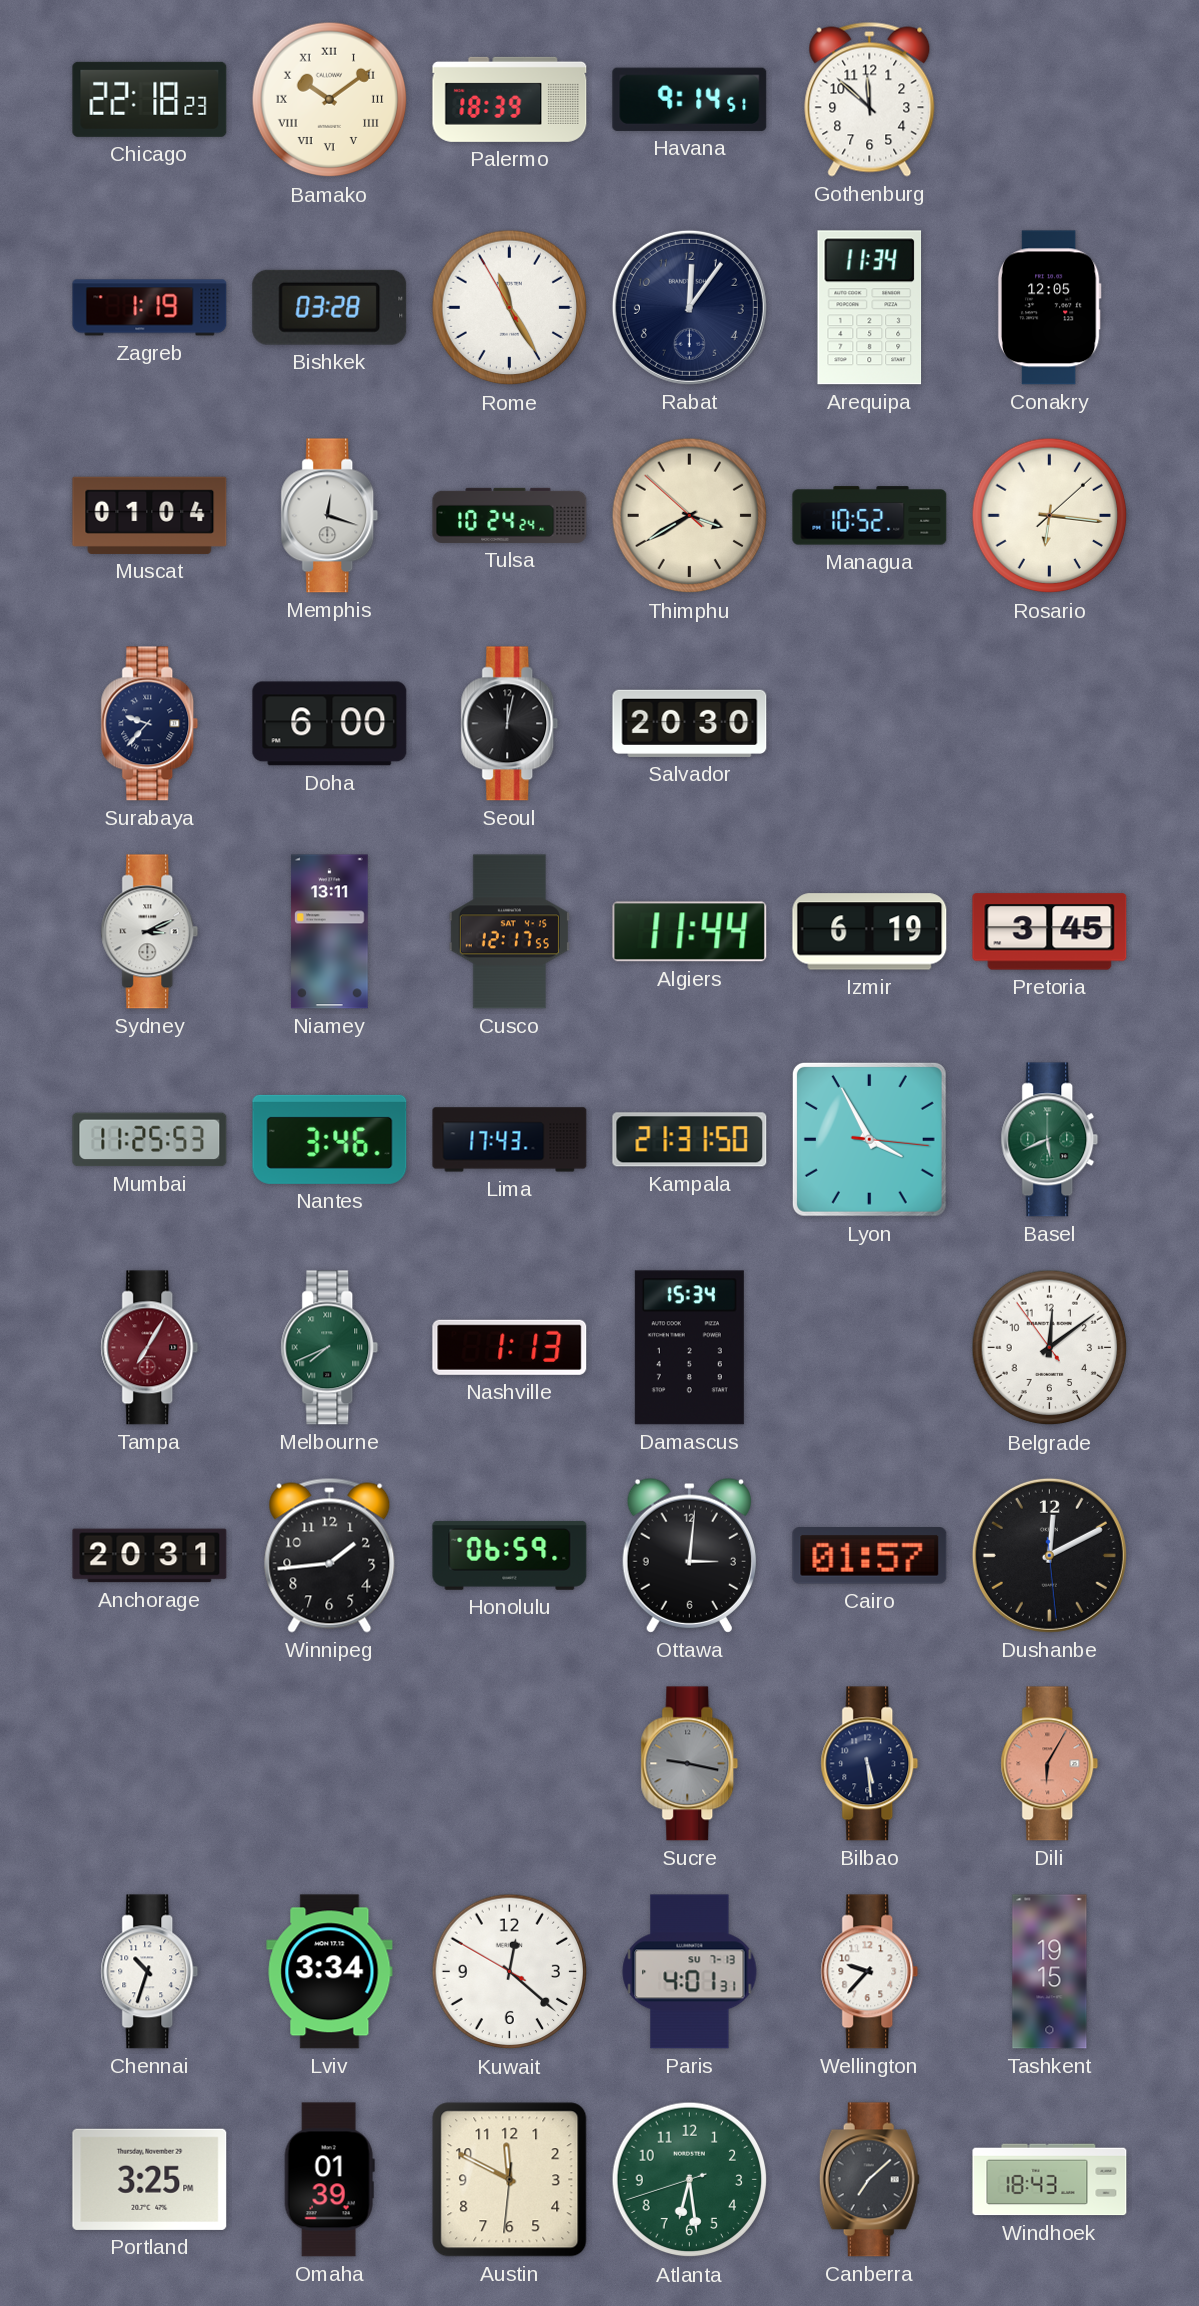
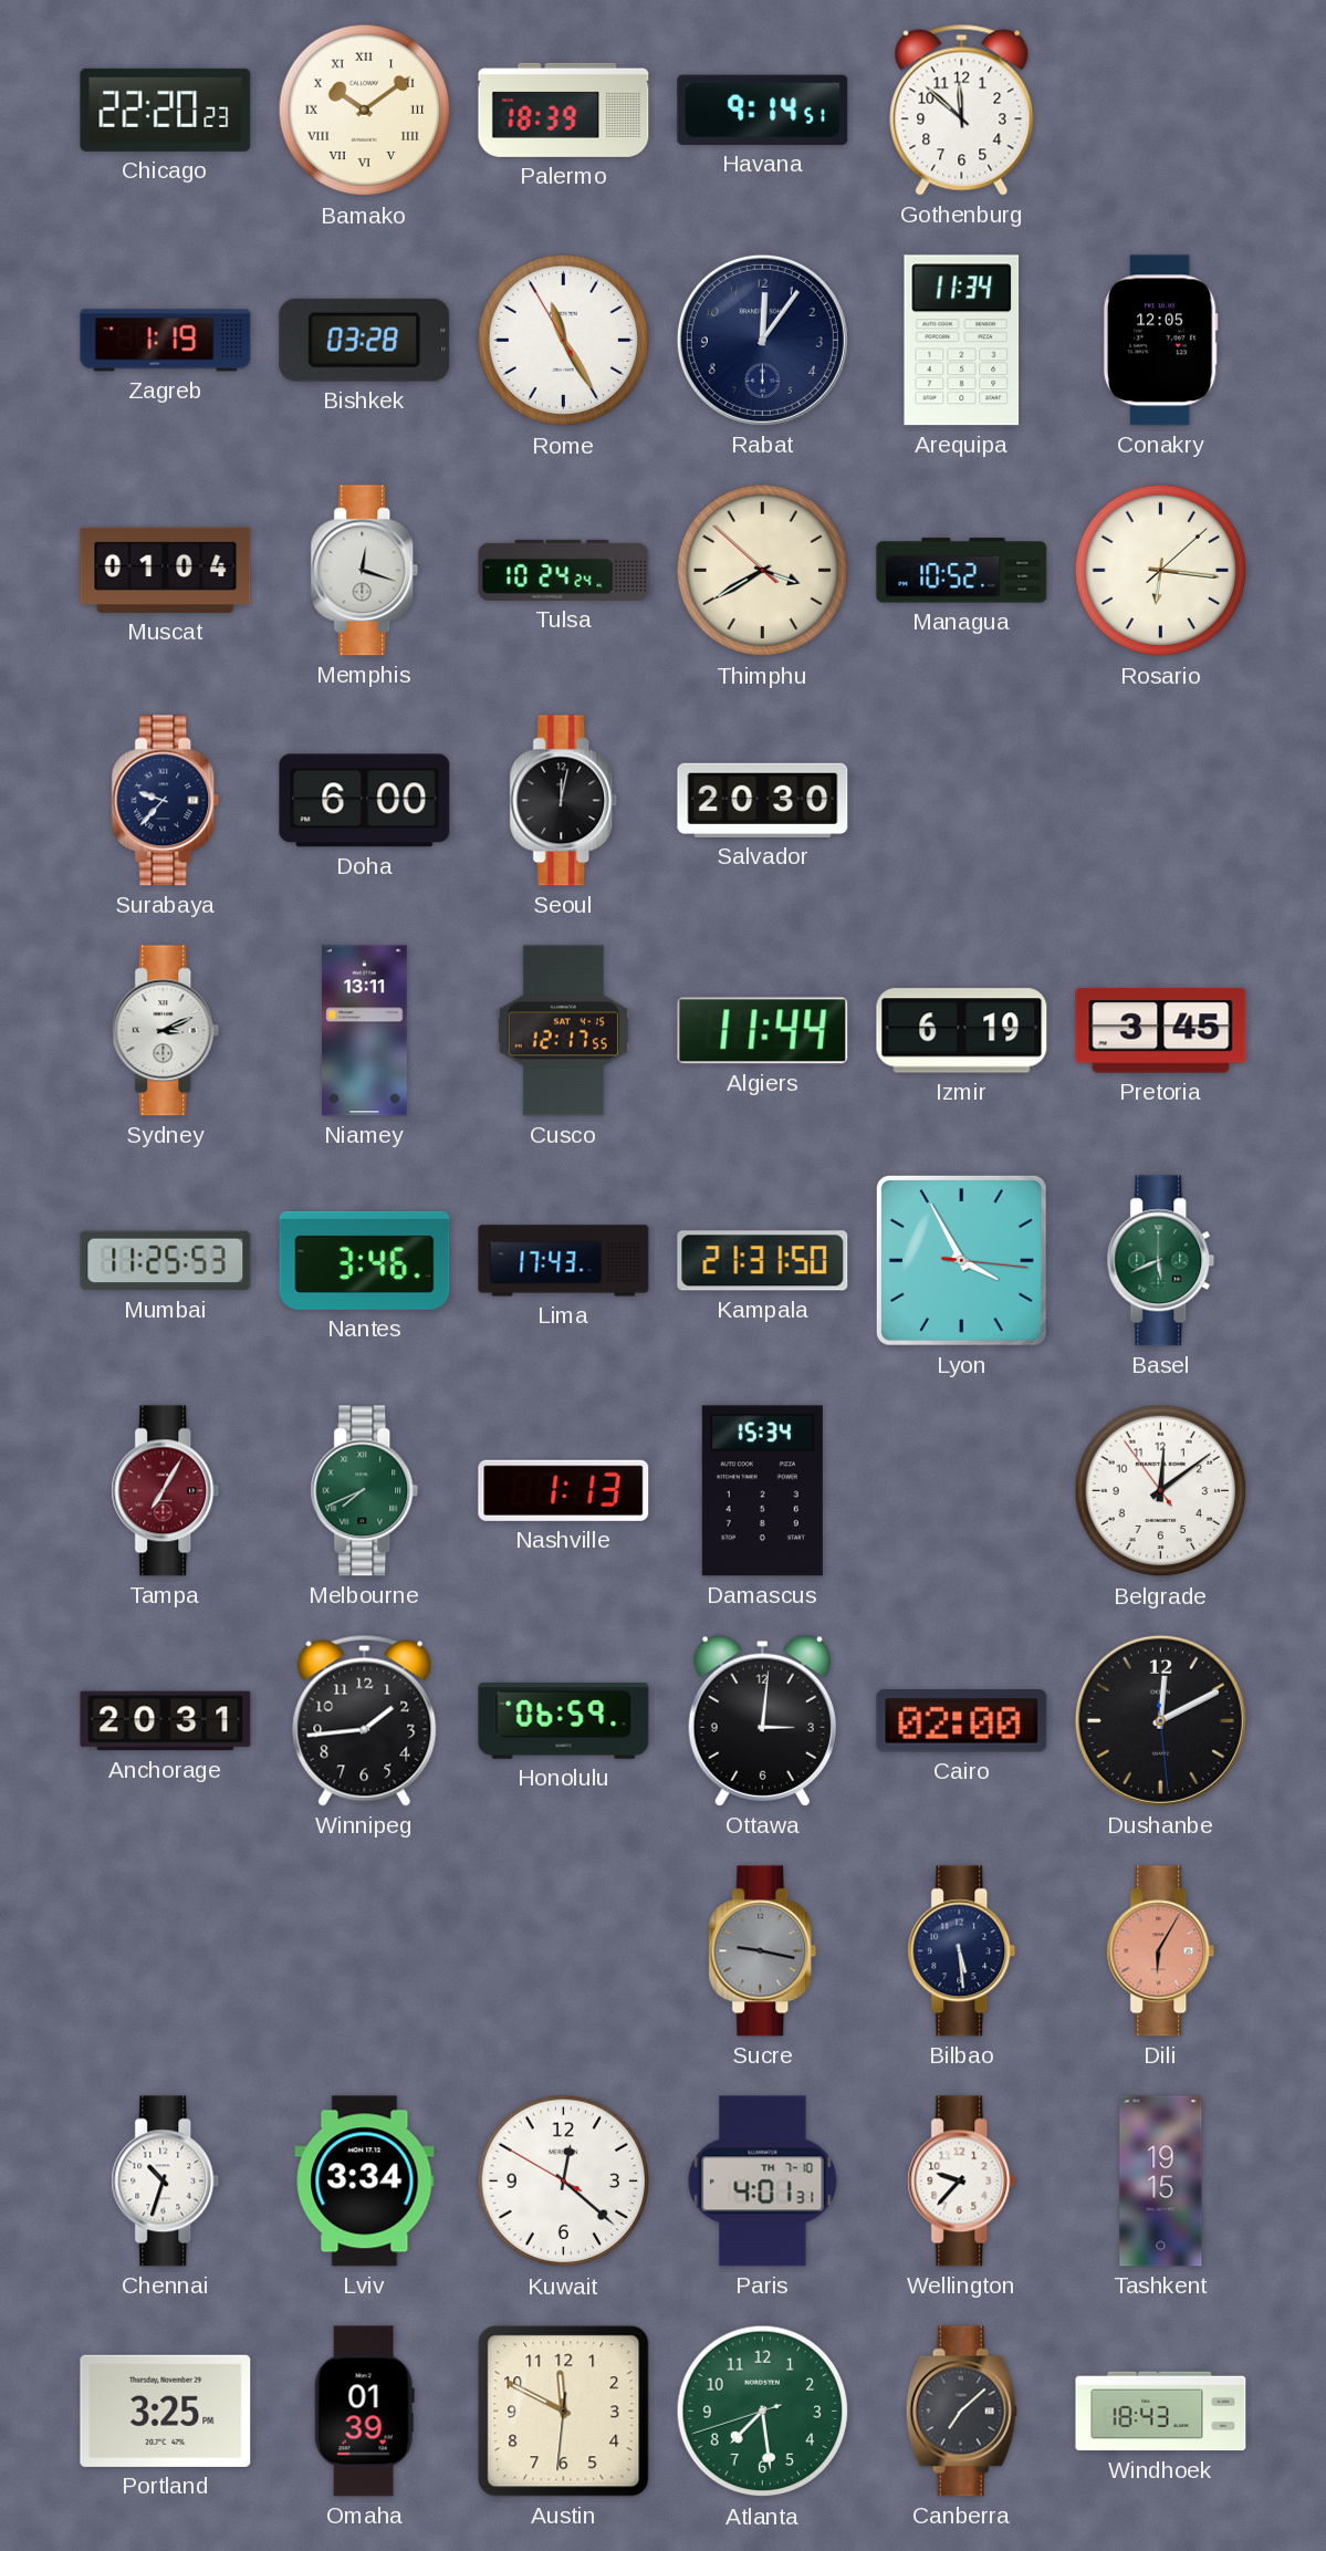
Chicago: 22:18 -> 22:20 (166, 110)
Cairo: 01:57 -> 02:00 (962, 1721)
Paris date: SU 7-13 -> TH 7-10 (763, 2182)
Atlanta: 6:28 -> 7:28 (763, 2412)
